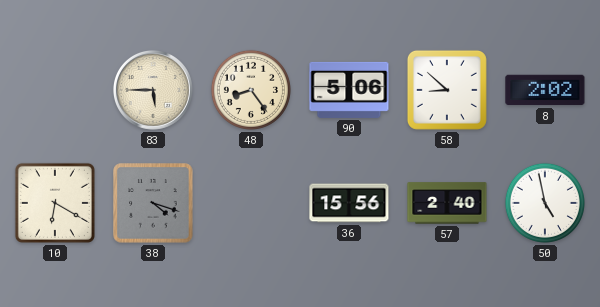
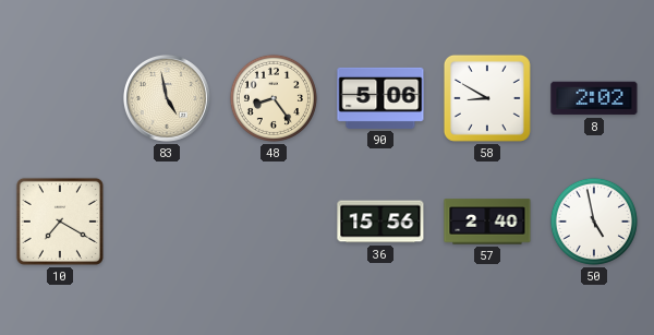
83: 5:45 -> 4:58 (167, 98)
58: 8:52 -> 8:50 (487, 98)
10: 6:20 -> 7:20 (60, 222)
38: 4:18 -> none (153, 203)
